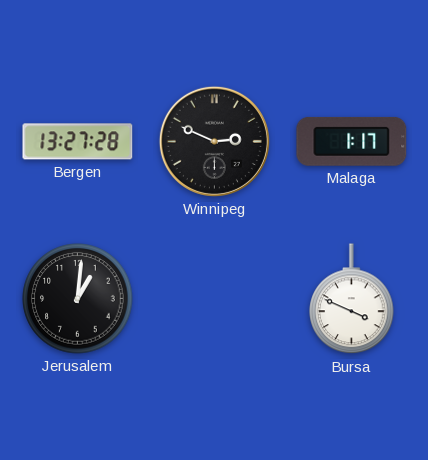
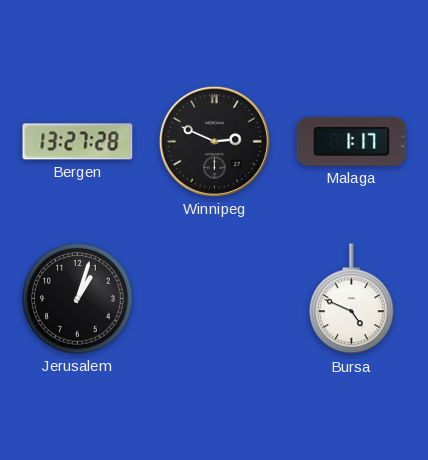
Jerusalem: 1:01 -> 1:03 (78, 299)
Bursa: 3:49 -> 4:49 (352, 299)
